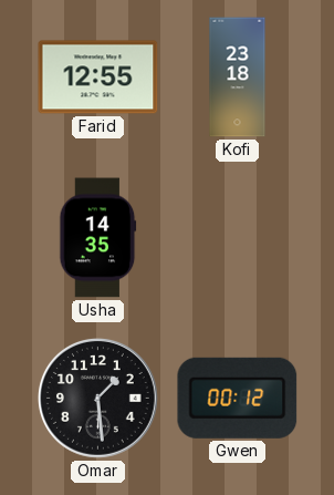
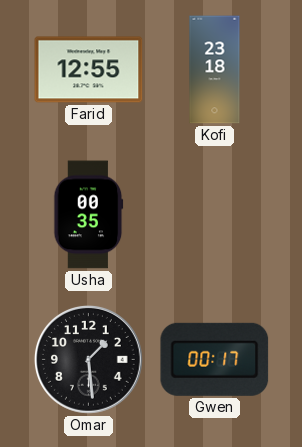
Usha: 14:35 -> 00:35 (89, 215)
Gwen: 00:12 -> 00:17 (215, 359)
